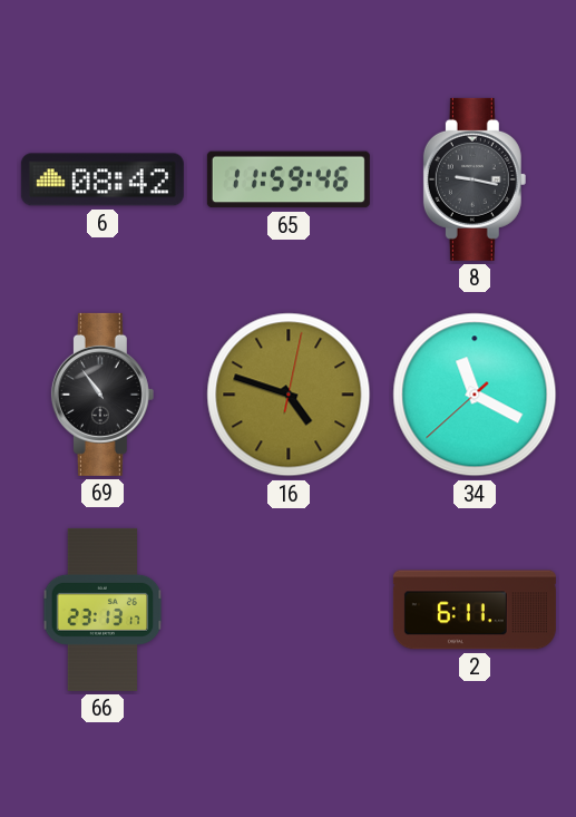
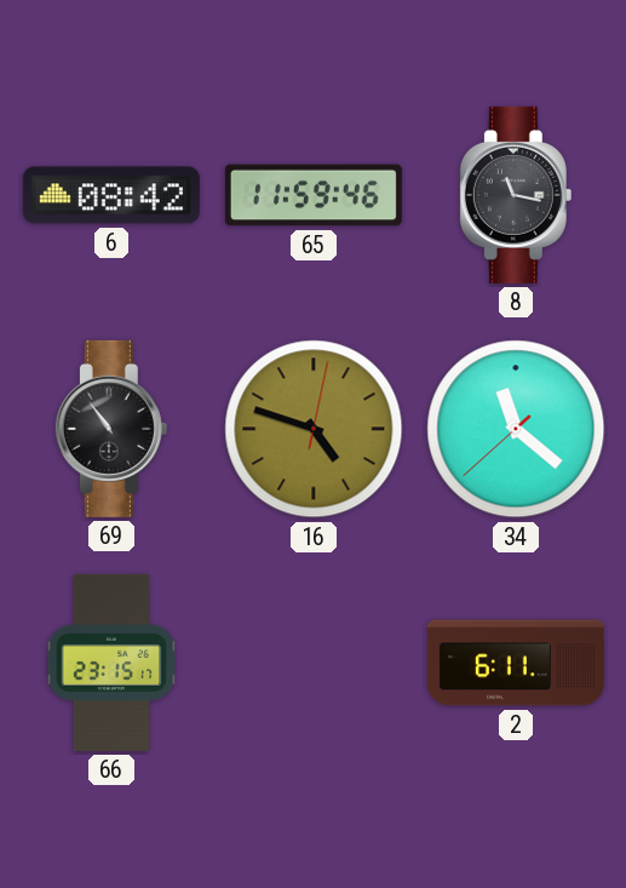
8: 9:17 -> 11:17 (516, 195)
34: 11:19 -> 11:21 (516, 429)
66: 23:13 -> 23:15 (111, 663)
